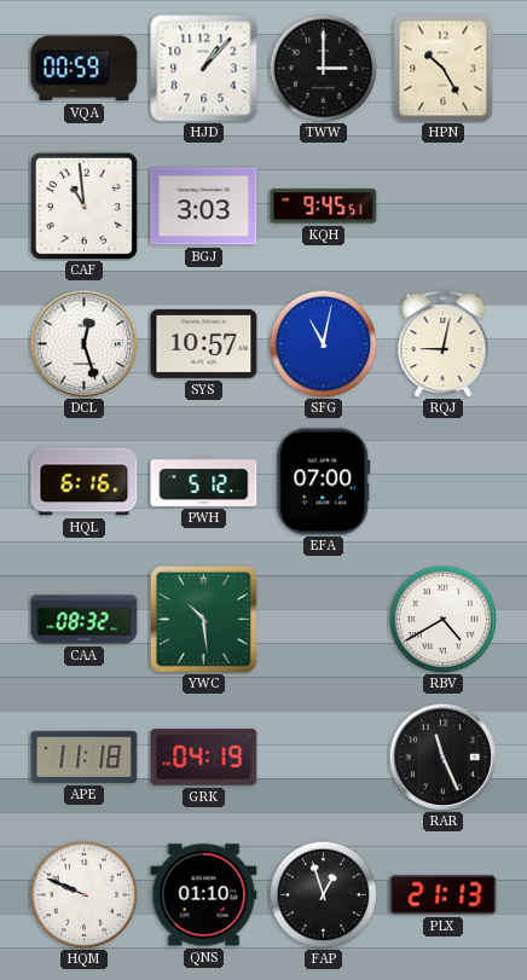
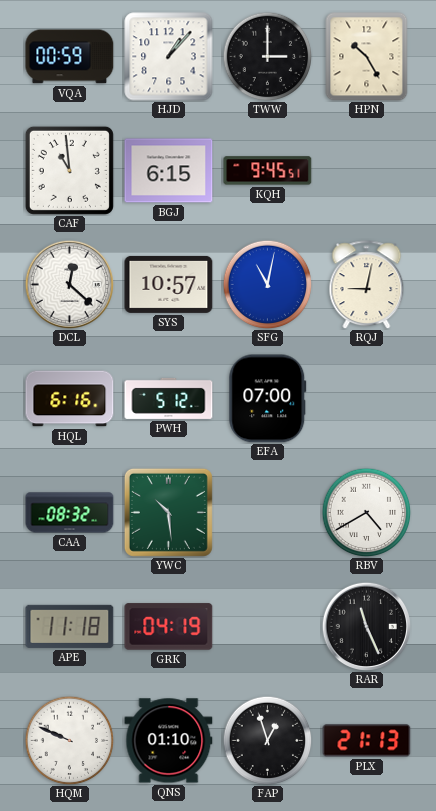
BGJ: 3:03 -> 6:15 (169, 171)
DCL: 12:27 -> 12:22 (69, 284)
